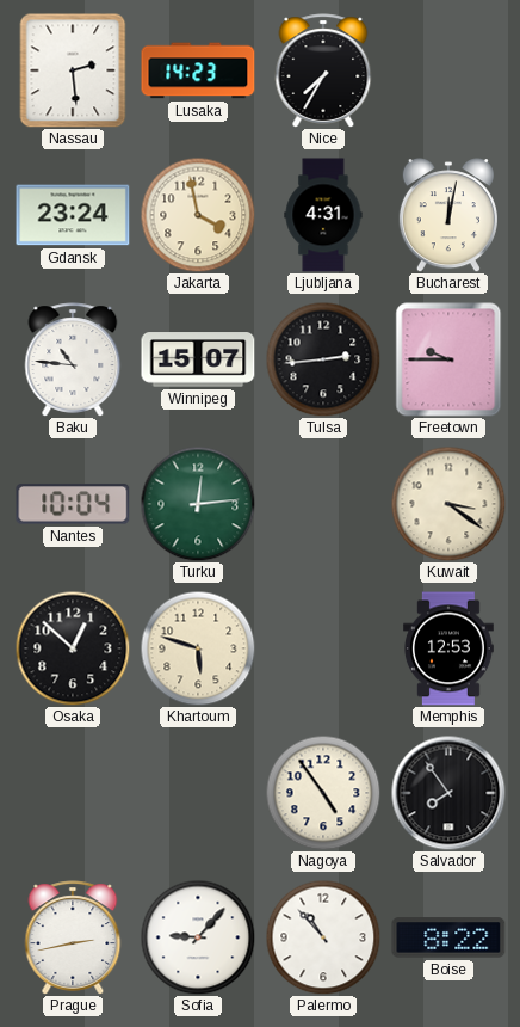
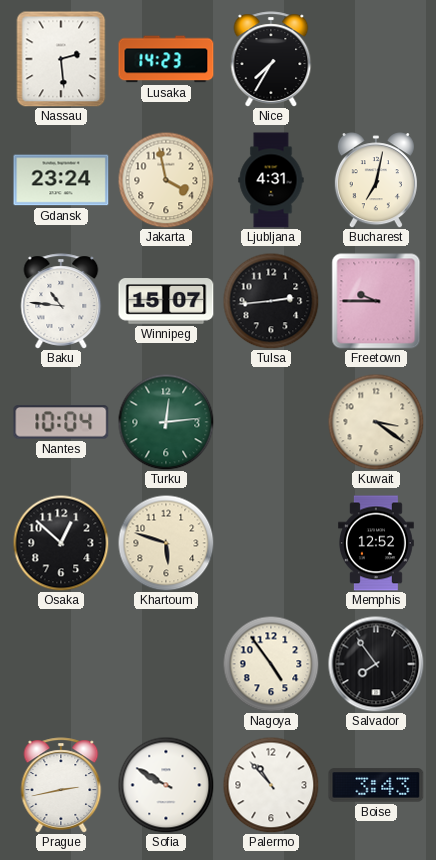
Bucharest: 12:02 -> 7:02 (376, 180)
Memphis: 12:53 -> 12:52 (377, 543)
Sofia: 9:07 -> 9:50 (166, 785)
Boise: 8:22 -> 3:43 (376, 785)
